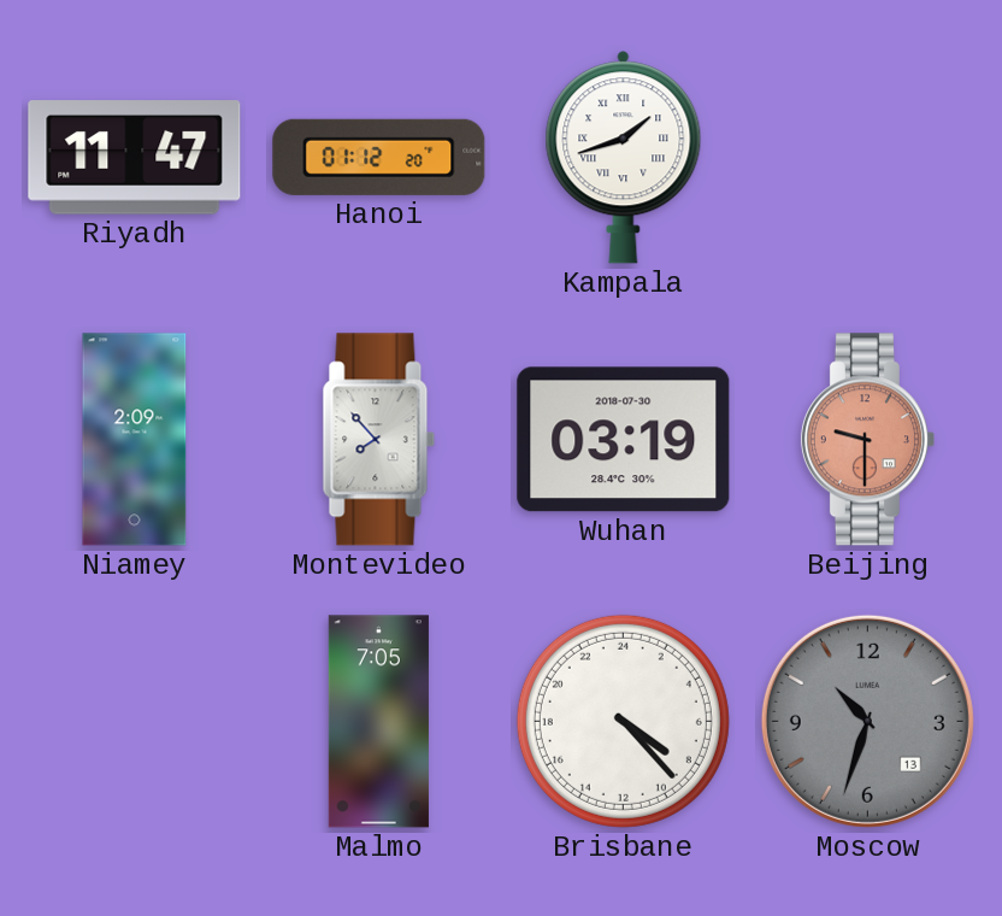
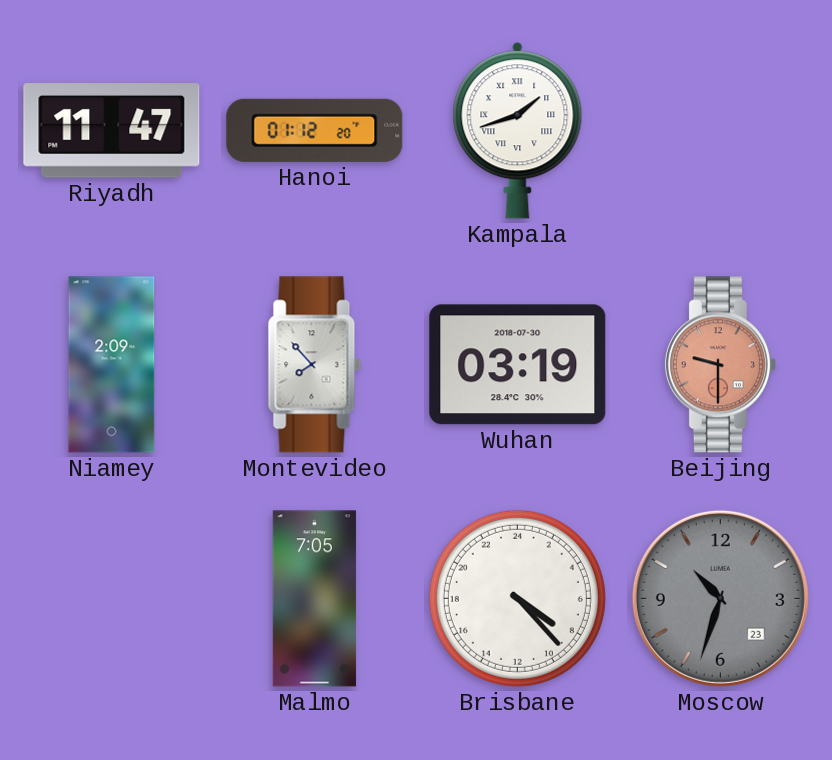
Moscow date: 13 -> 23 (720, 598)
